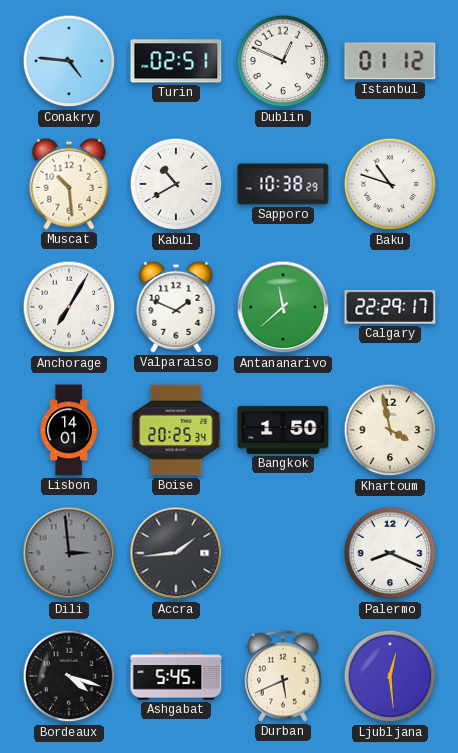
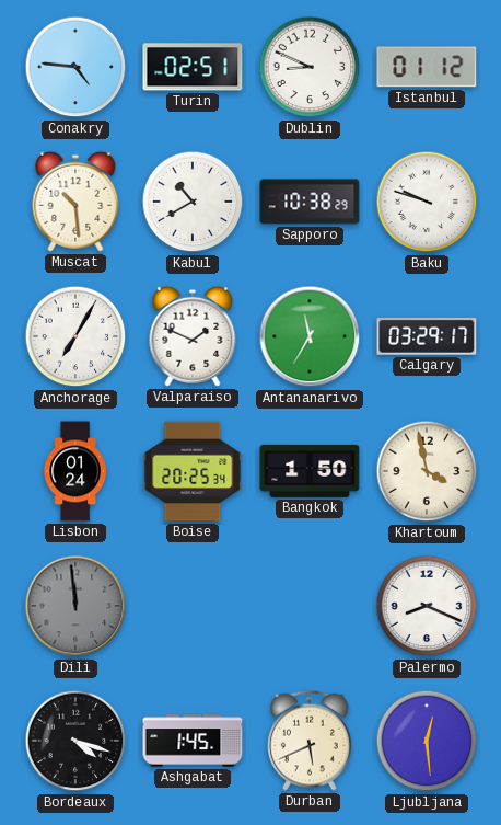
Dublin: 12:49 -> 8:49 (310, 67)
Baku: 10:48 -> 9:48 (427, 202)
Antananarivo: 11:38 -> 11:35 (310, 336)
Calgary: 22:29 -> 03:29 (427, 336)
Lisbon: 14:01 -> 01:24 (75, 471)
Dili: 2:59 -> 11:59 (75, 606)
Accra: 1:44 -> none (176, 553)
Ashgabat: 5:45 -> 1:45 (193, 741)
